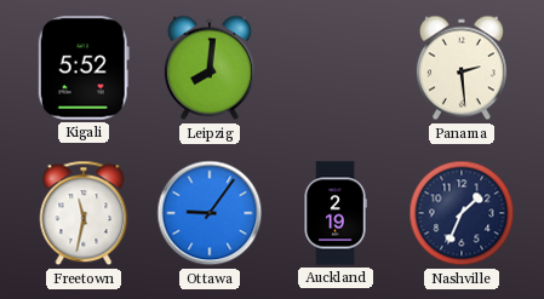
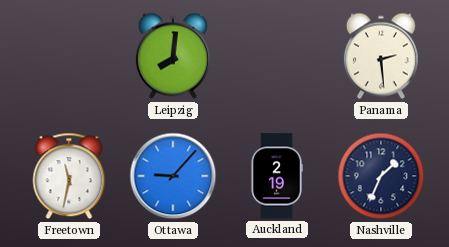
Kigali: 5:52 -> none (84, 68)
Ottawa: 9:06 -> 9:07 (173, 176)
